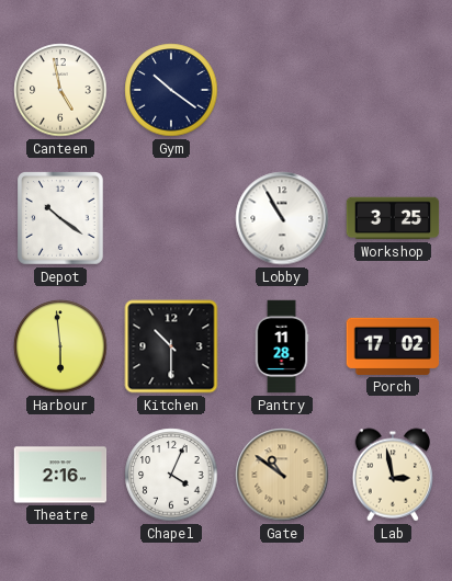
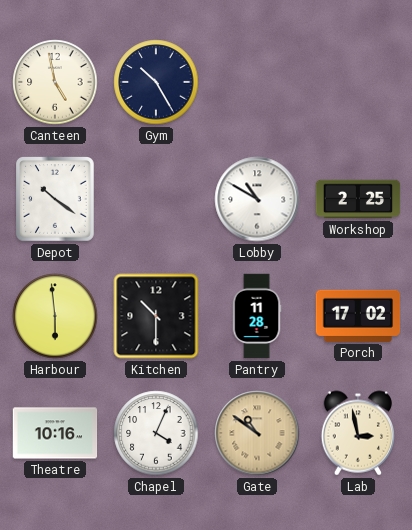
Gym: 10:21 -> 10:25 (156, 82)
Lobby: 10:55 -> 10:50 (257, 199)
Workshop: 3:25 -> 2:25 (358, 199)
Theatre: 2:16 -> 10:16 (55, 433)
